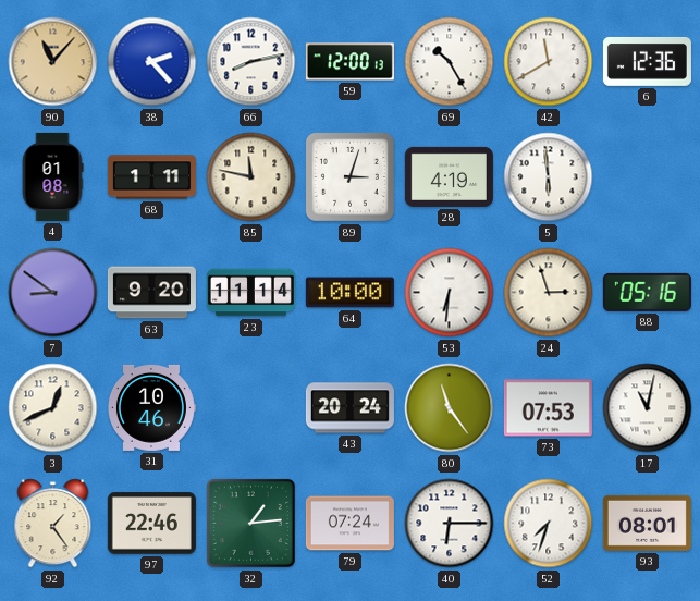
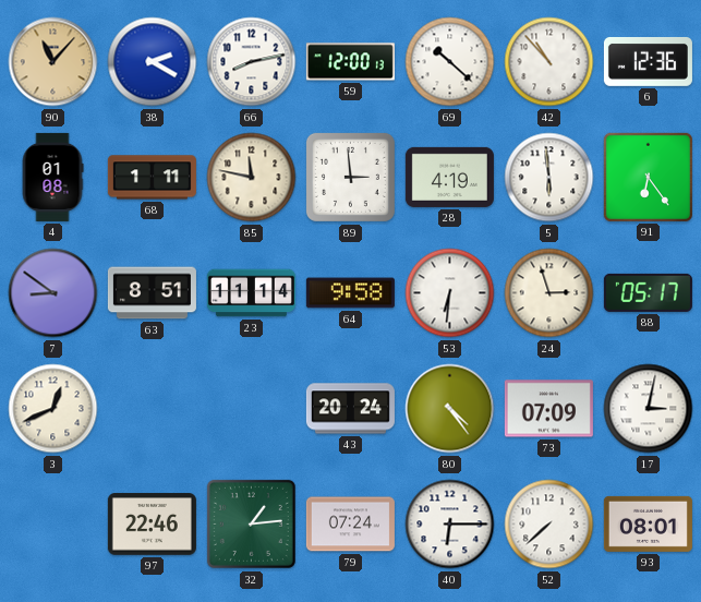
38: 2:23 -> 2:20 (153, 62)
69: 10:25 -> 10:22 (450, 62)
42: 11:40 -> 10:53 (549, 62)
89: 3:03 -> 2:59 (350, 177)
91: none -> 6:24 (648, 177)
63: 9:20 -> 8:51 (152, 293)
64: 10:00 -> 9:58 (350, 293)
88: 05:16 -> 05:17 (648, 292)
31: 10:46 -> none (151, 407)
80: 11:24 -> 4:24 (450, 409)
73: 07:53 -> 07:09 (548, 409)
17: 11:02 -> 3:02 (649, 409)
92: 1:24 -> none (53, 524)
52: 7:33 -> 7:38 (549, 525)
